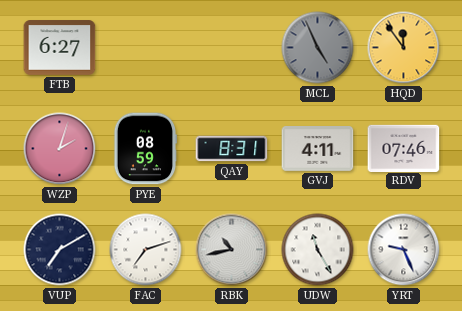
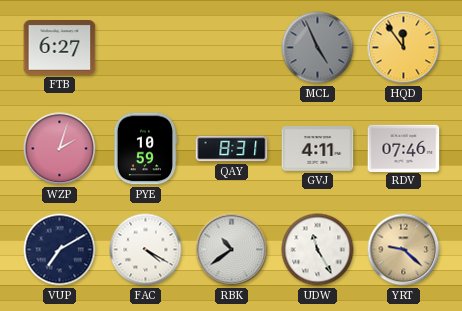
PYE: 08:59 -> 10:59 (145, 149)
FAC: 7:12 -> 4:20 (146, 250)
RBK: 10:43 -> 10:39 (232, 250)
YRT: 9:26 -> 9:22 (404, 250)
YRT dial: white -> champagne (404, 250)
